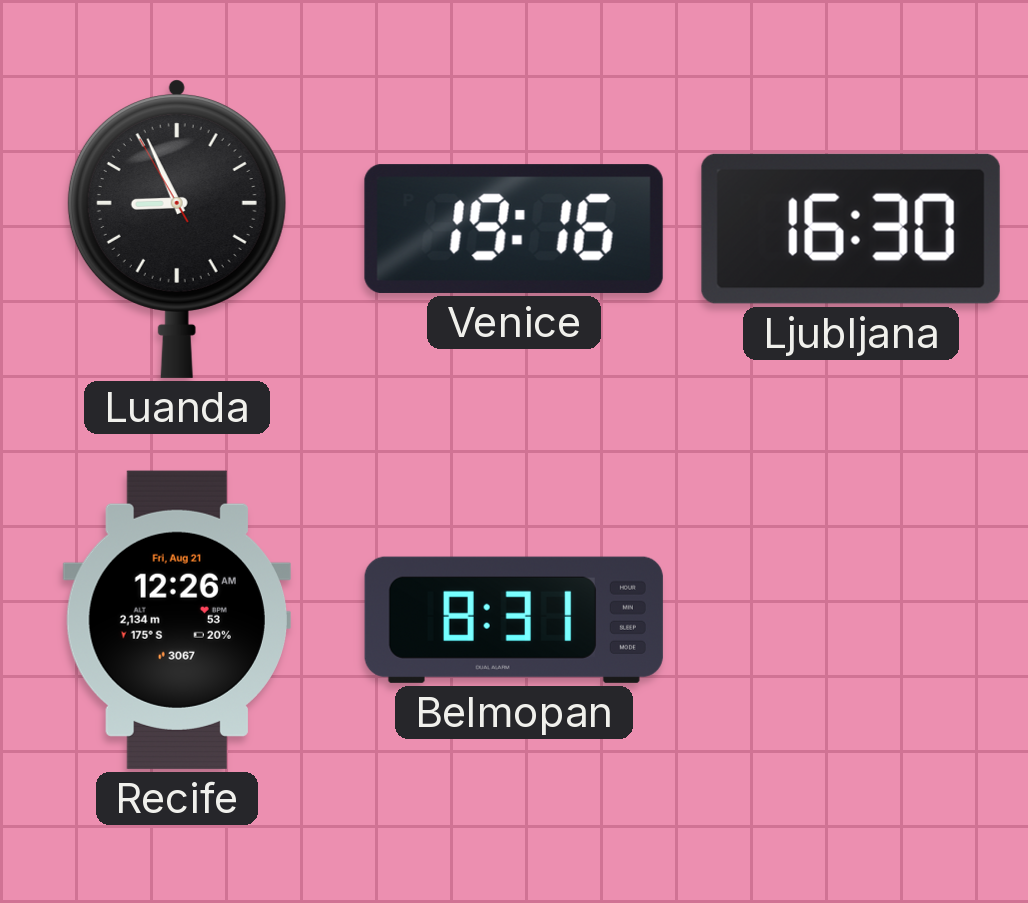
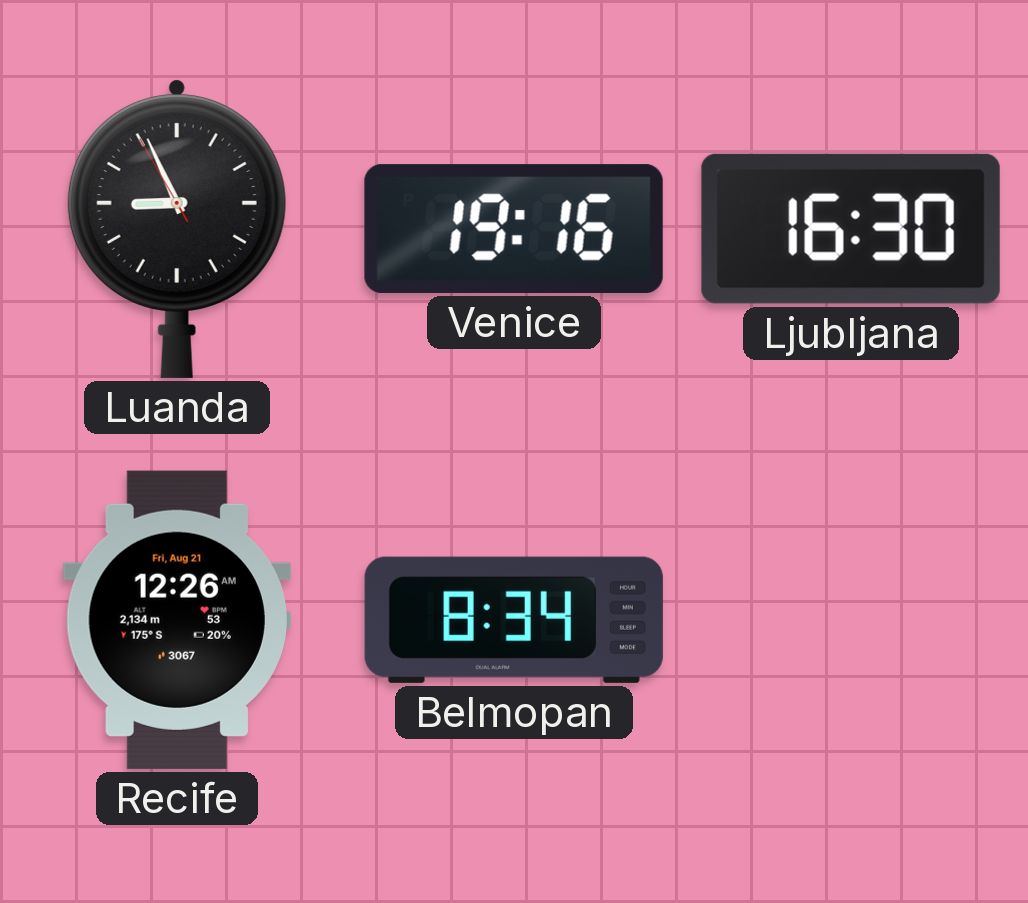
Belmopan: 8:31 -> 8:34 (514, 620)
